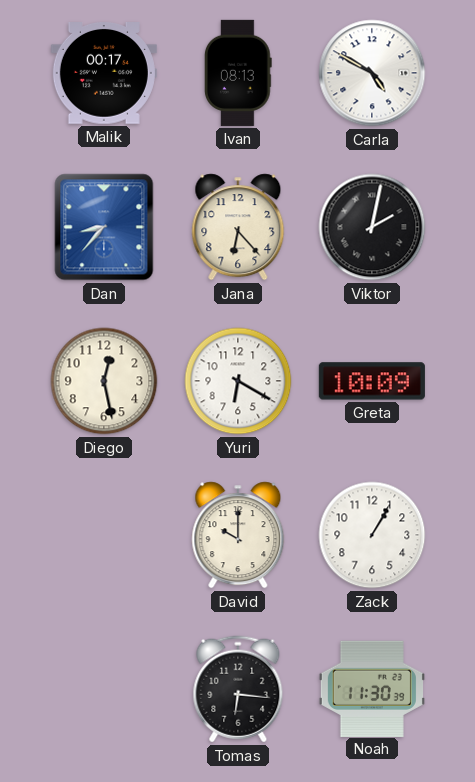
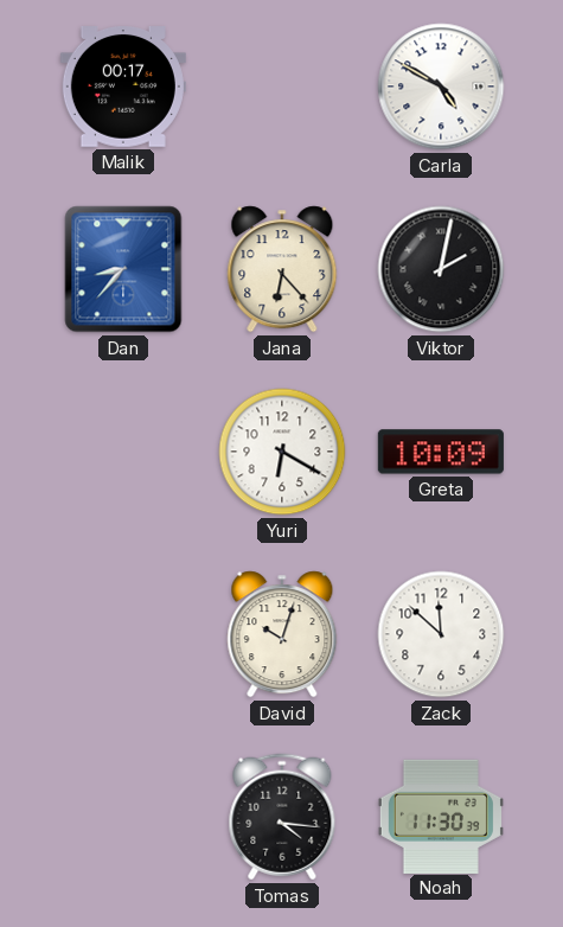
Ivan: 08:13 -> none (239, 73)
Diego: 12:28 -> none (104, 381)
David: 10:00 -> 10:03 (282, 634)
Zack: 1:05 -> 11:52 (441, 634)
Tomas: 6:16 -> 4:16 (282, 817)
